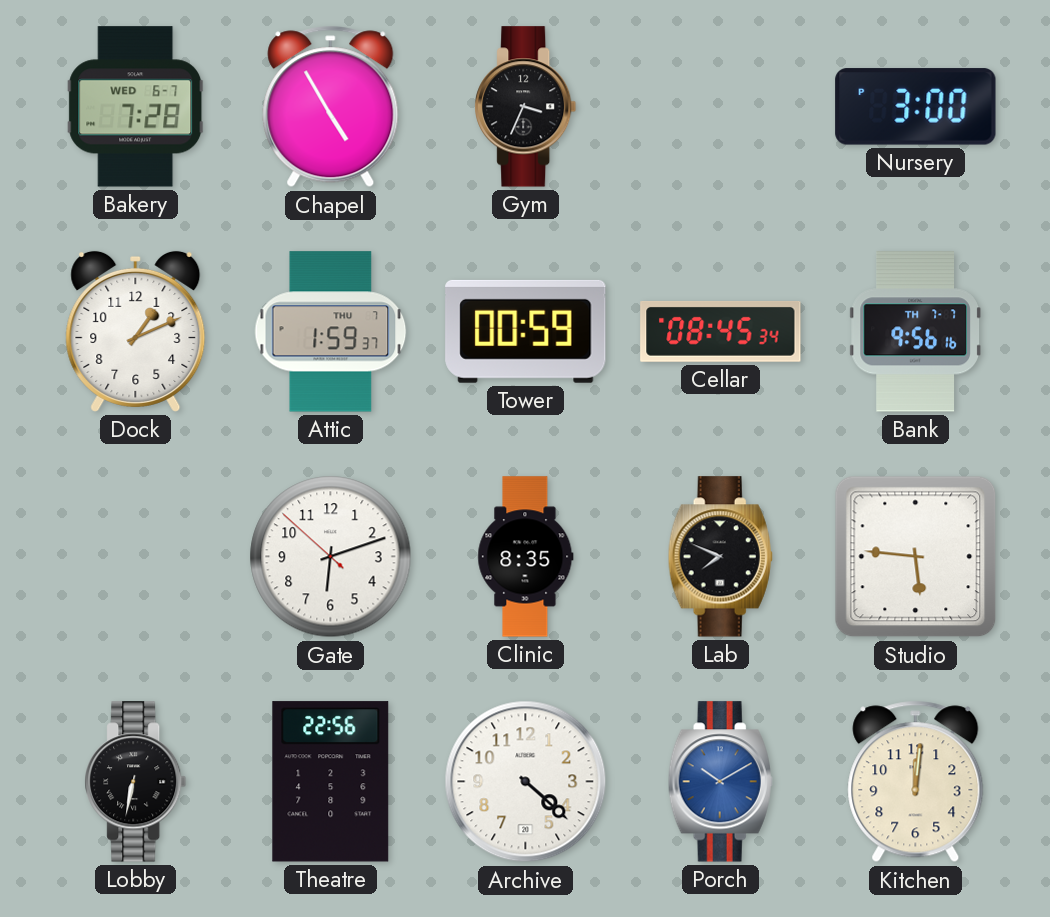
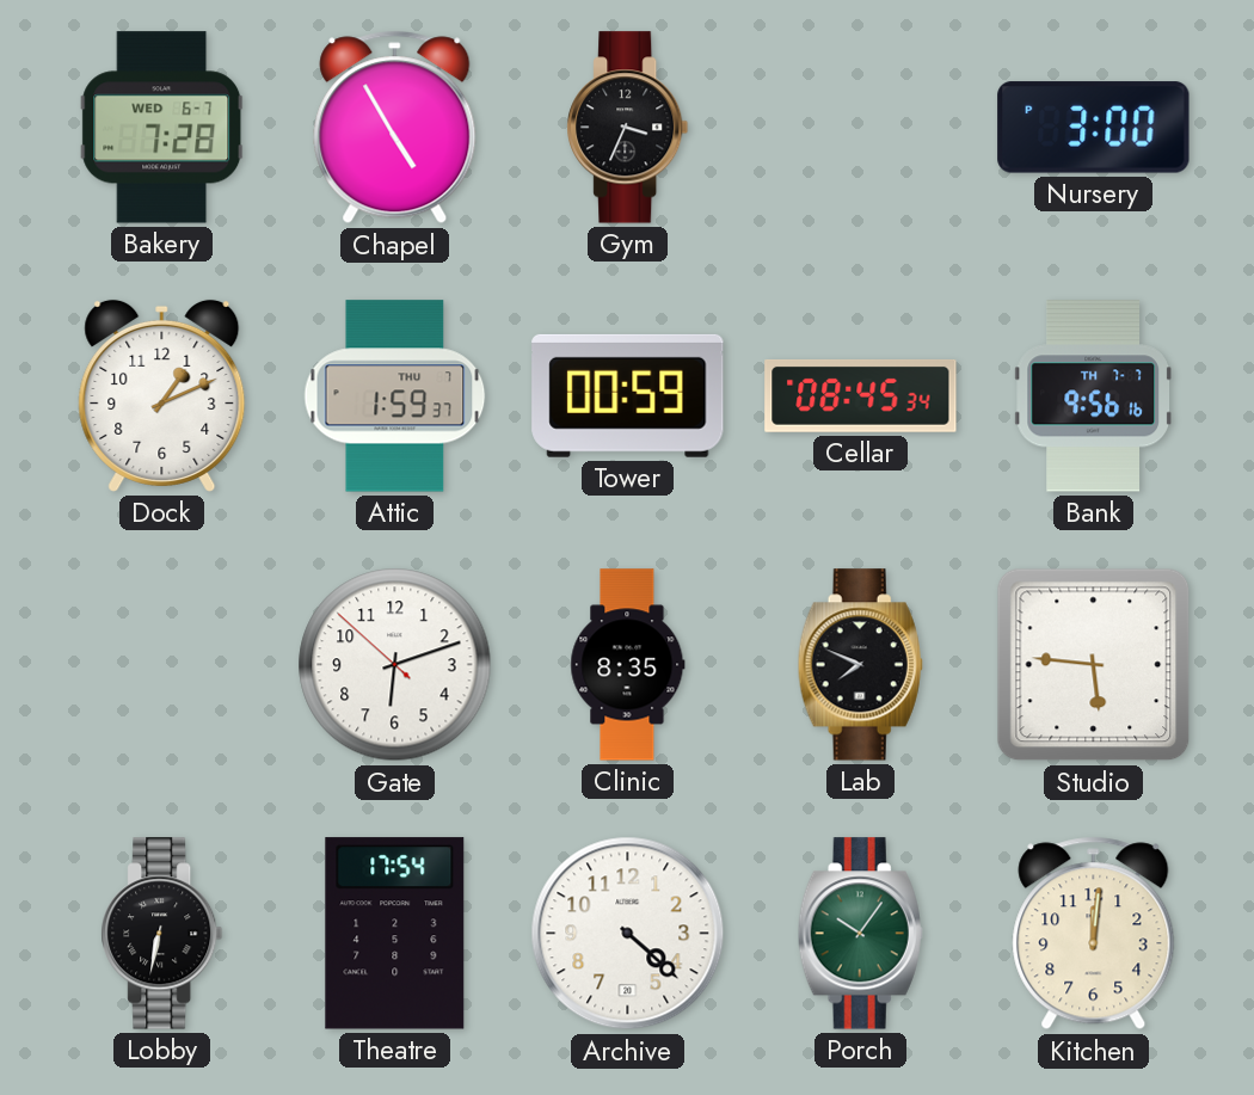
Theatre: 22:56 -> 17:54 (395, 934)
Porch: 10:10 -> 10:06 (860, 934)
Porch dial: blue -> green (860, 934)
